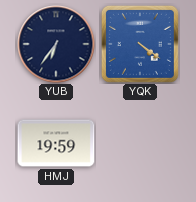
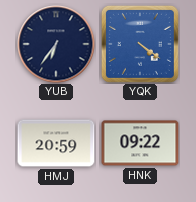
HMJ: 19:59 -> 20:59 (56, 143)
HNK: none -> 09:22 (140, 143)
